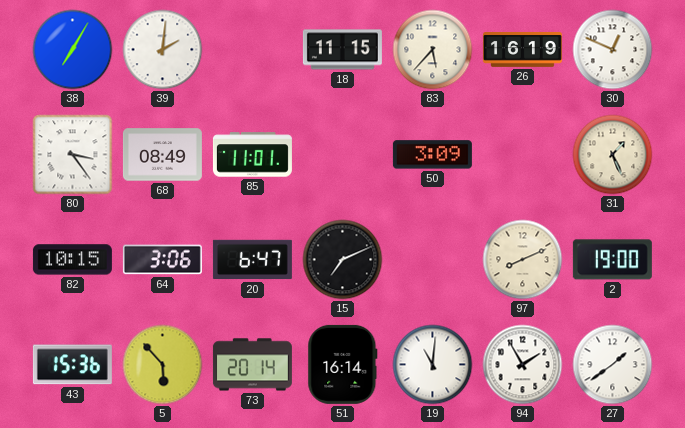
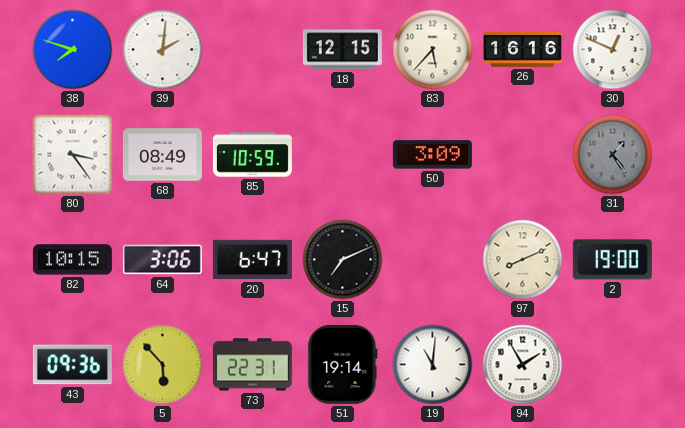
38: 7:05 -> 7:48 (73, 50)
18: 11:15 -> 12:15 (342, 50)
26: 16:19 -> 16:16 (522, 50)
85: 11:01 -> 10:59 (252, 155)
31: 1:26 -> 1:24 (613, 155)
31 dial: cream -> grey (613, 155)
43: 15:36 -> 09:36 (72, 365)
73: 20:14 -> 22:31 (252, 365)
51: 16:14 -> 19:14 (343, 364)
27: 1:39 -> none (613, 365)
